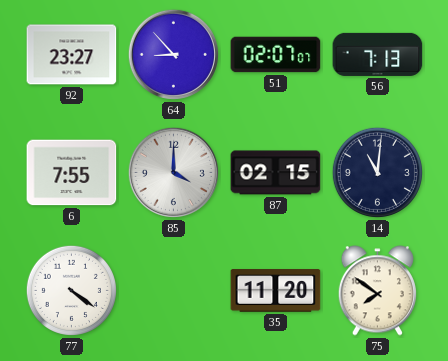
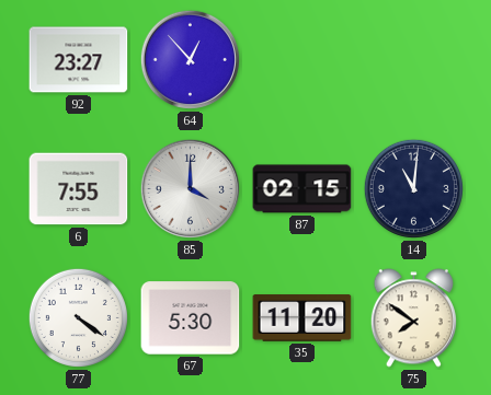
64: 8:53 -> 12:53 (190, 59)
51: 02:07 -> none (276, 55)
56: 7:13 -> none (378, 54)
67: none -> 5:30 (191, 318)
